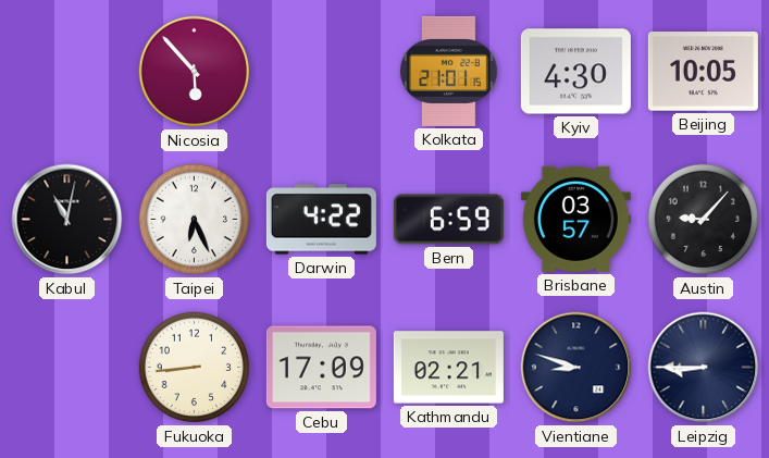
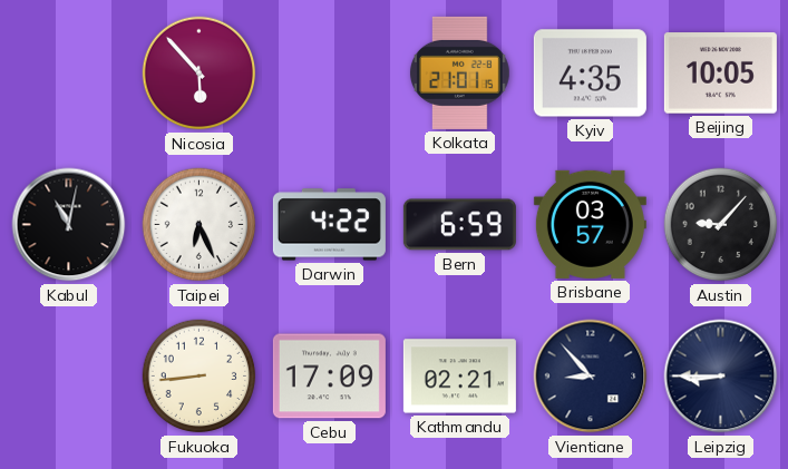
Kyiv: 4:30 -> 4:35 (590, 74)
Vientiane: 8:48 -> 8:53 (591, 377)
